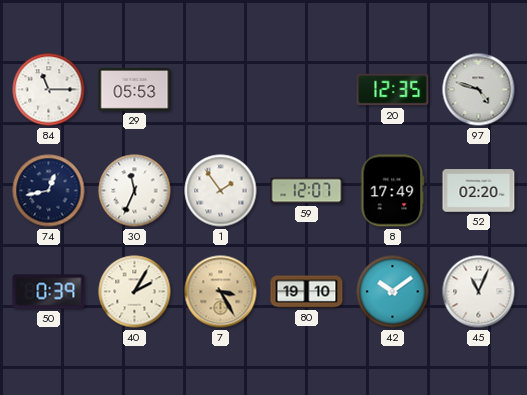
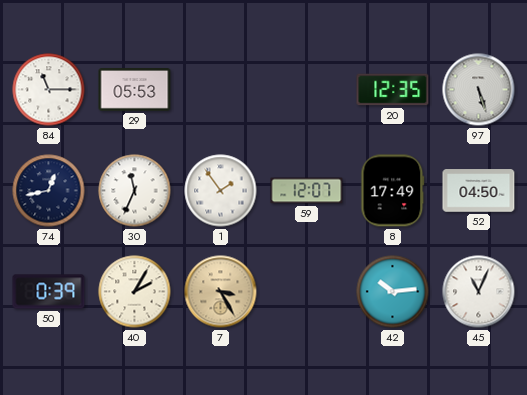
97: 4:48 -> 5:27 (479, 90)
52: 02:20 -> 04:50 (479, 191)
80: 19:10 -> none (307, 292)
42: 10:09 -> 10:14 (393, 292)
